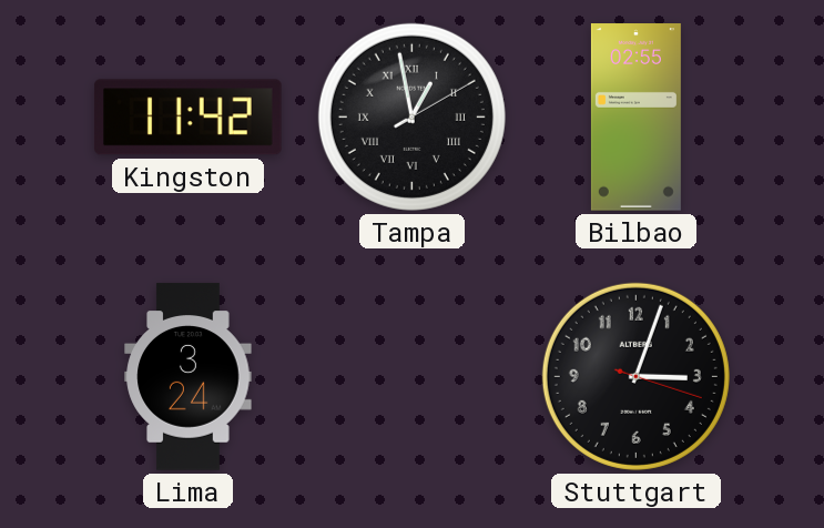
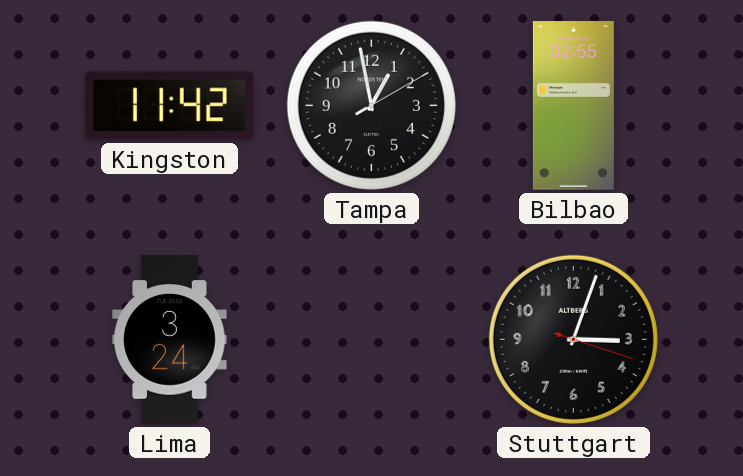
Tampa numerals: Roman -> Arabic (371, 105)
